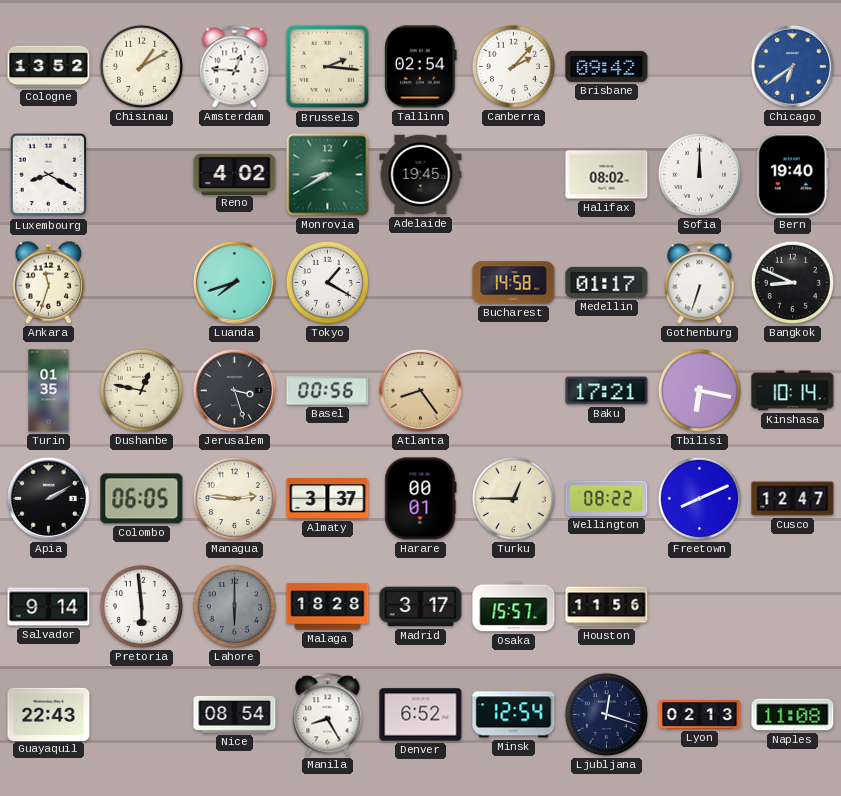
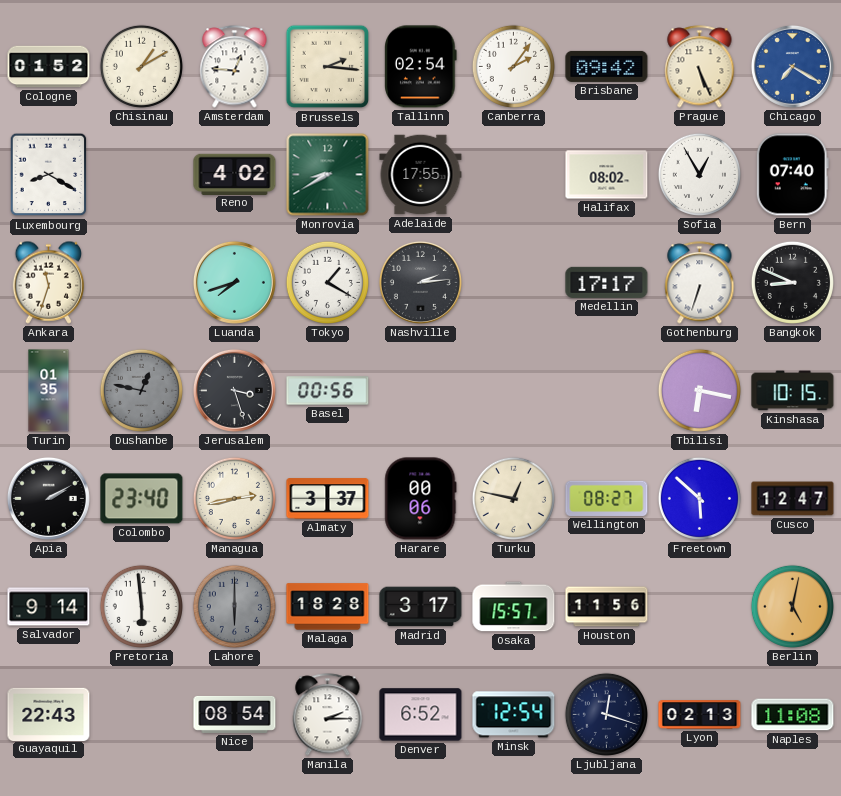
Cologne: 13:52 -> 01:52 (49, 67)
Canberra: 2:07 -> 2:06 (513, 66)
Prague: none -> 5:26 (700, 67)
Chicago: 6:39 -> 7:20 (792, 66)
Adelaide: 19:45 -> 17:55 (421, 175)
Sofia: 12:00 -> 12:55 (699, 174)
Bern: 19:40 -> 07:40 (792, 175)
Nashville: none -> 2:14 (420, 282)
Bucharest: 14:58 -> none (514, 283)
Medellin: 01:17 -> 17:17 (607, 282)
Dushanbe dial: cream -> grey (141, 390)
Atlanta: 8:24 -> none (420, 390)
Baku: 17:21 -> none (607, 391)
Kinshasa: 10:14 -> 10:15 (793, 391)
Colombo: 06:05 -> 23:40 (142, 499)
Managua: 2:46 -> 2:43 (234, 498)
Harare: 00:01 -> 00:06 (421, 499)
Turku: 12:45 -> 12:47 (513, 498)
Wellington: 08:22 -> 08:27 (607, 498)
Freetown: 8:11 -> 5:52 (699, 498)
Berlin: none -> 5:02 (792, 606)
Manila: 8:25 -> 2:15 (328, 715)
